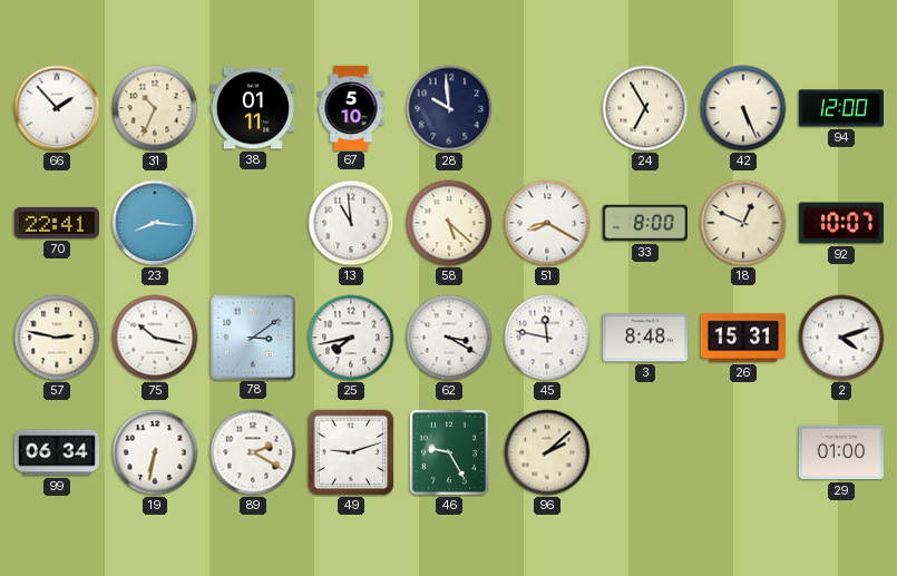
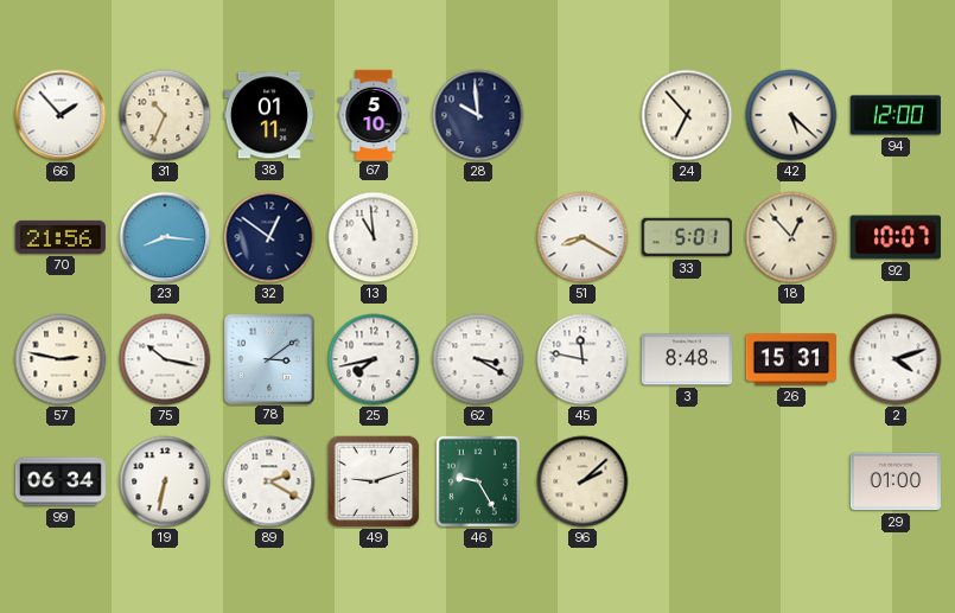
24: 6:55 -> 6:53 (687, 115)
42: 5:26 -> 5:22 (791, 115)
70: 22:41 -> 21:56 (61, 237)
32: none -> 12:51 (269, 237)
58: 5:22 -> none (449, 223)
33: 8:00 -> 5:01 (687, 237)
18: 12:49 -> 12:53 (791, 237)
